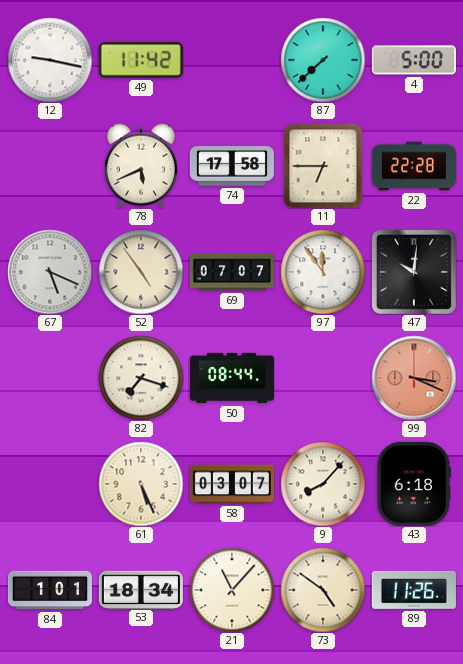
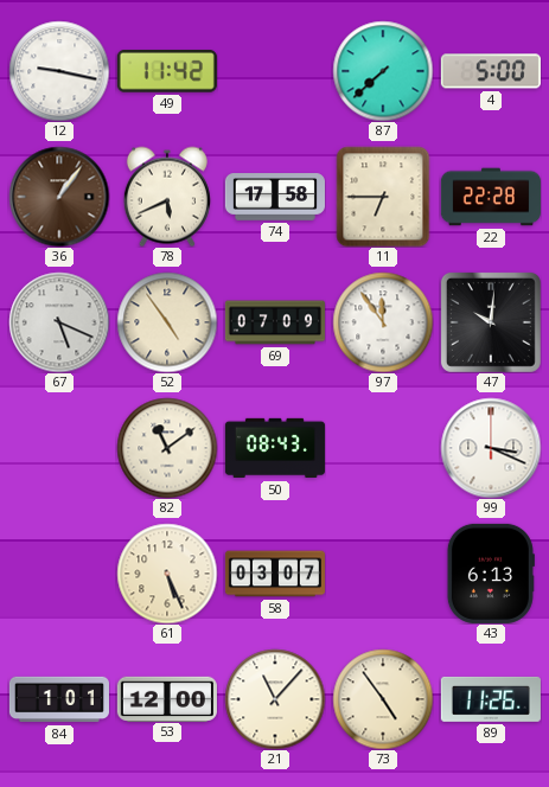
36: none -> 1:06 (59, 197)
69: 07:07 -> 07:09 (275, 322)
82: 7:18 -> 11:09 (167, 448)
50: 08:44 -> 08:43 (275, 448)
99 dial: salmon -> white (491, 448)
9: 8:07 -> none (323, 484)
43: 6:18 -> 6:13 (491, 574)
53: 18:34 -> 12:00 (167, 698)
73: 4:51 -> 4:54 (383, 699)
